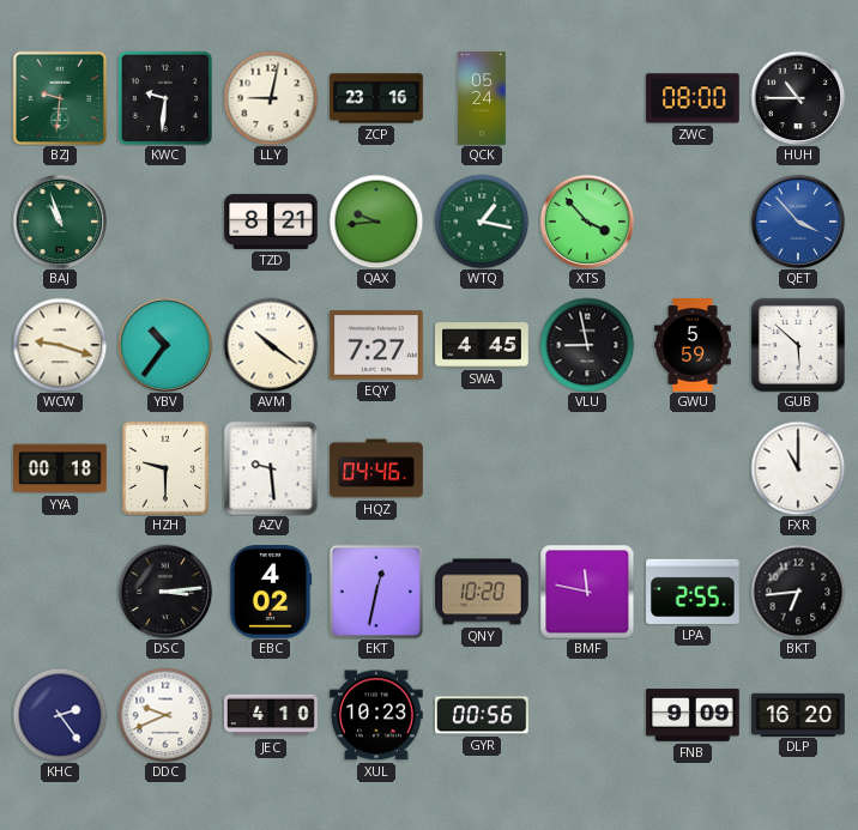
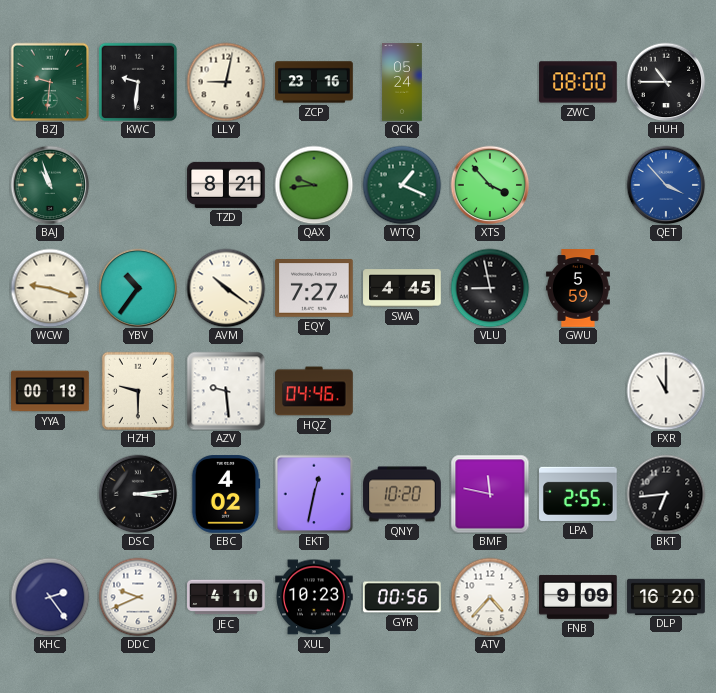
WTQ: 1:17 -> 1:19 (402, 185)
GUB: 5:52 -> none (798, 345)
ATV: none -> 4:37 (490, 597)
